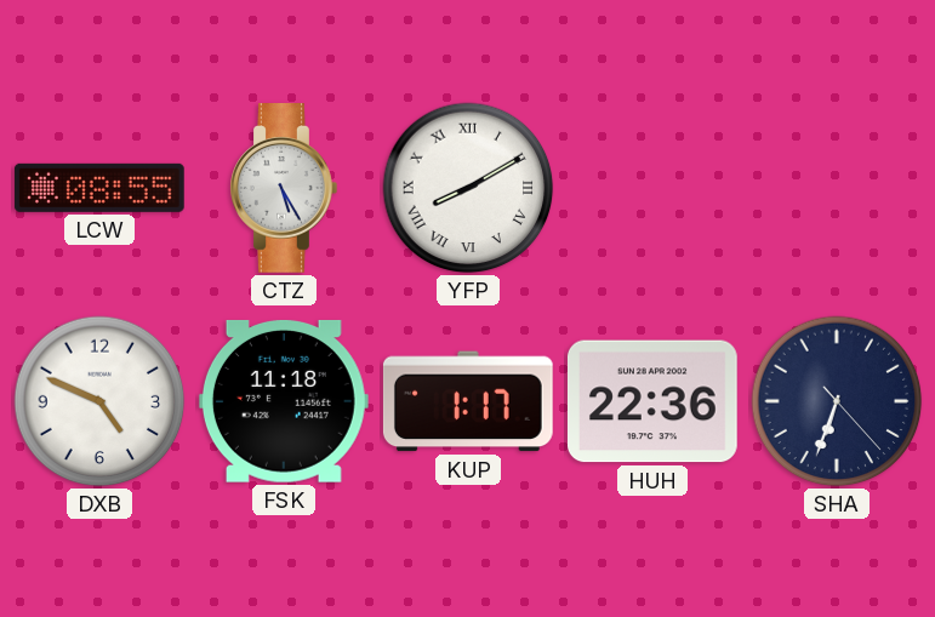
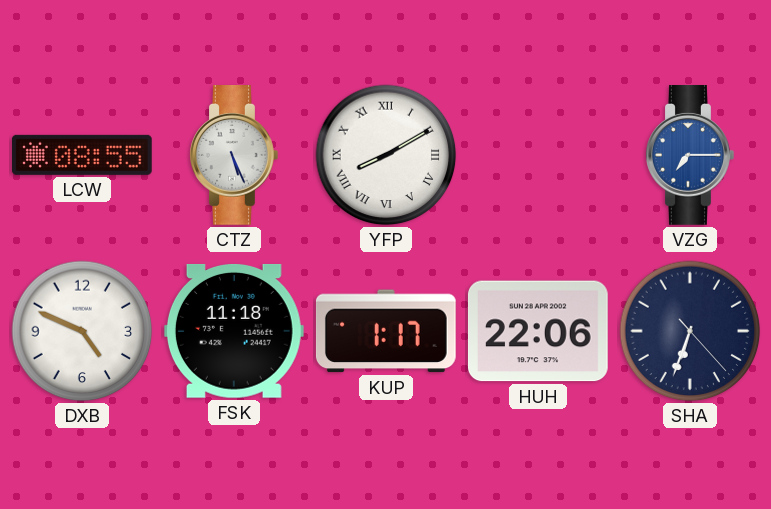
CTZ: 5:25 -> 5:26 (234, 156)
VZG: none -> 7:15 (690, 156)
HUH: 22:36 -> 22:06 (538, 331)
